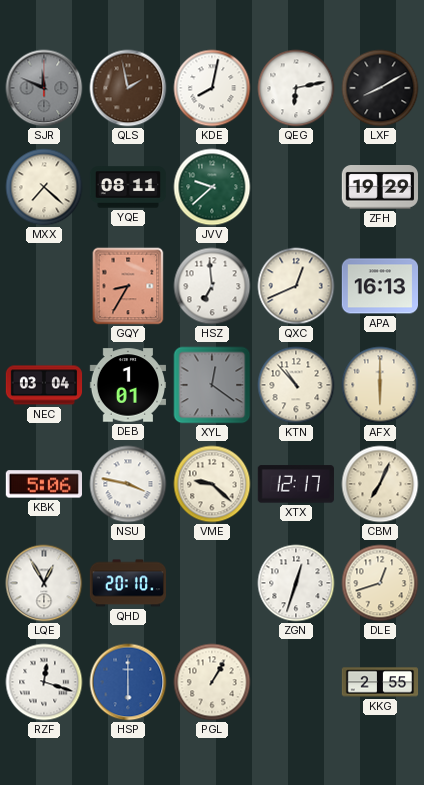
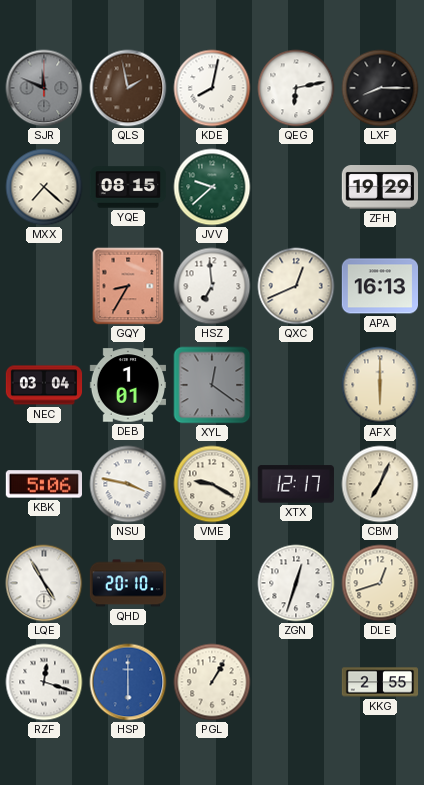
LXF: 8:10 -> 8:15 (380, 88)
YQE: 08:11 -> 08:15 (128, 187)
KTN: 10:53 -> none (296, 385)
VME: 9:22 -> 9:20 (212, 484)
LQE: 12:55 -> 4:55 (44, 583)
